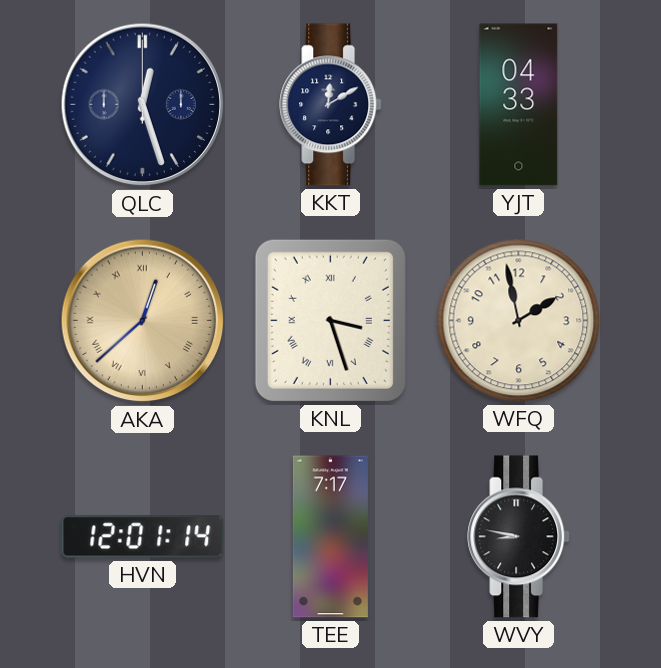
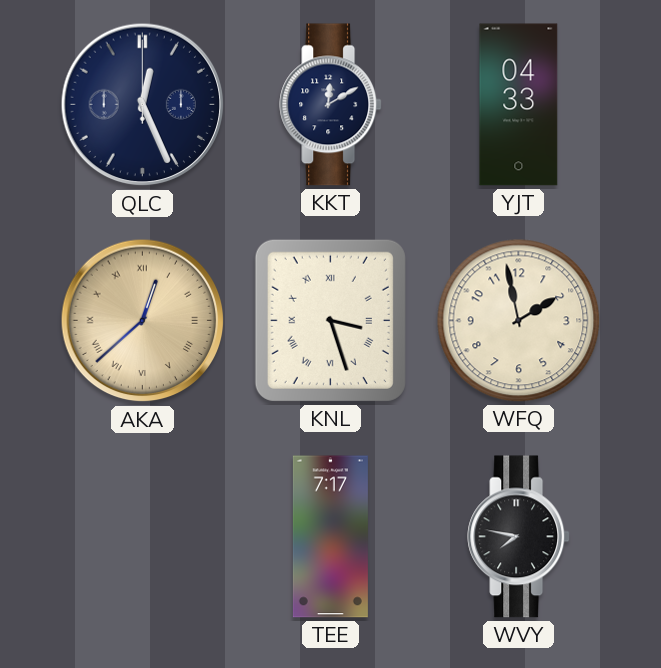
QLC: 12:27 -> 12:26 (143, 105)
HVN: 12:01 -> none (143, 537)
WVY: 8:47 -> 7:47 (519, 537)
